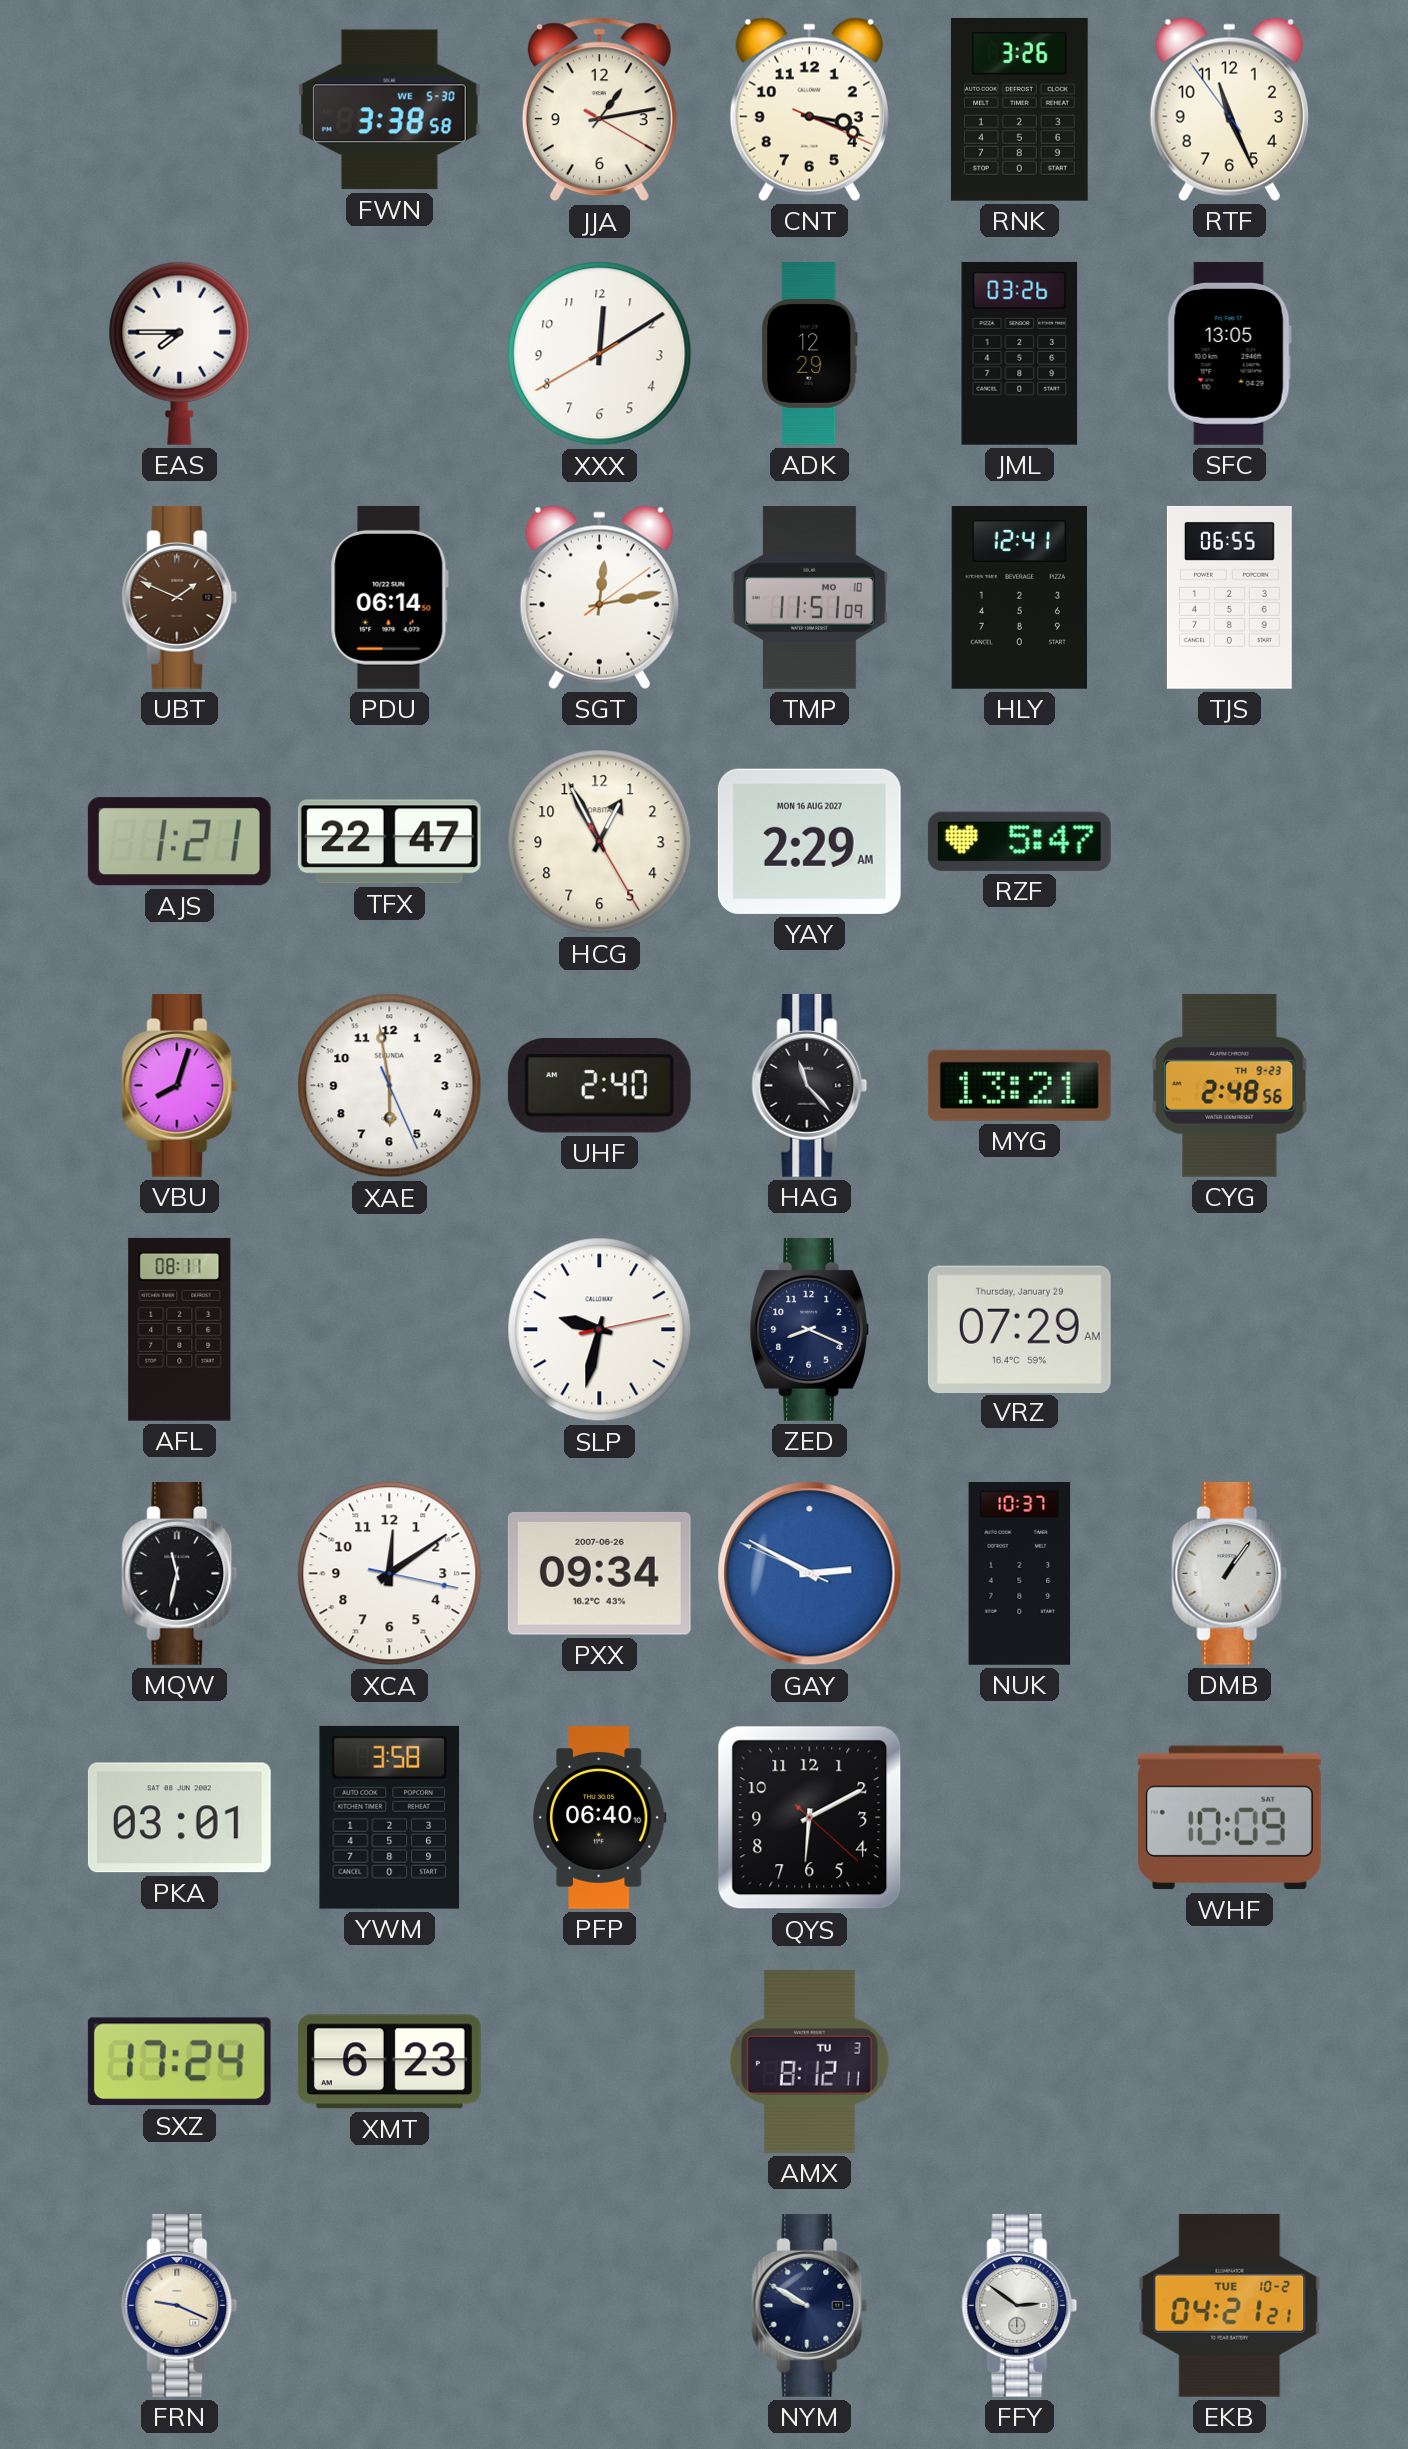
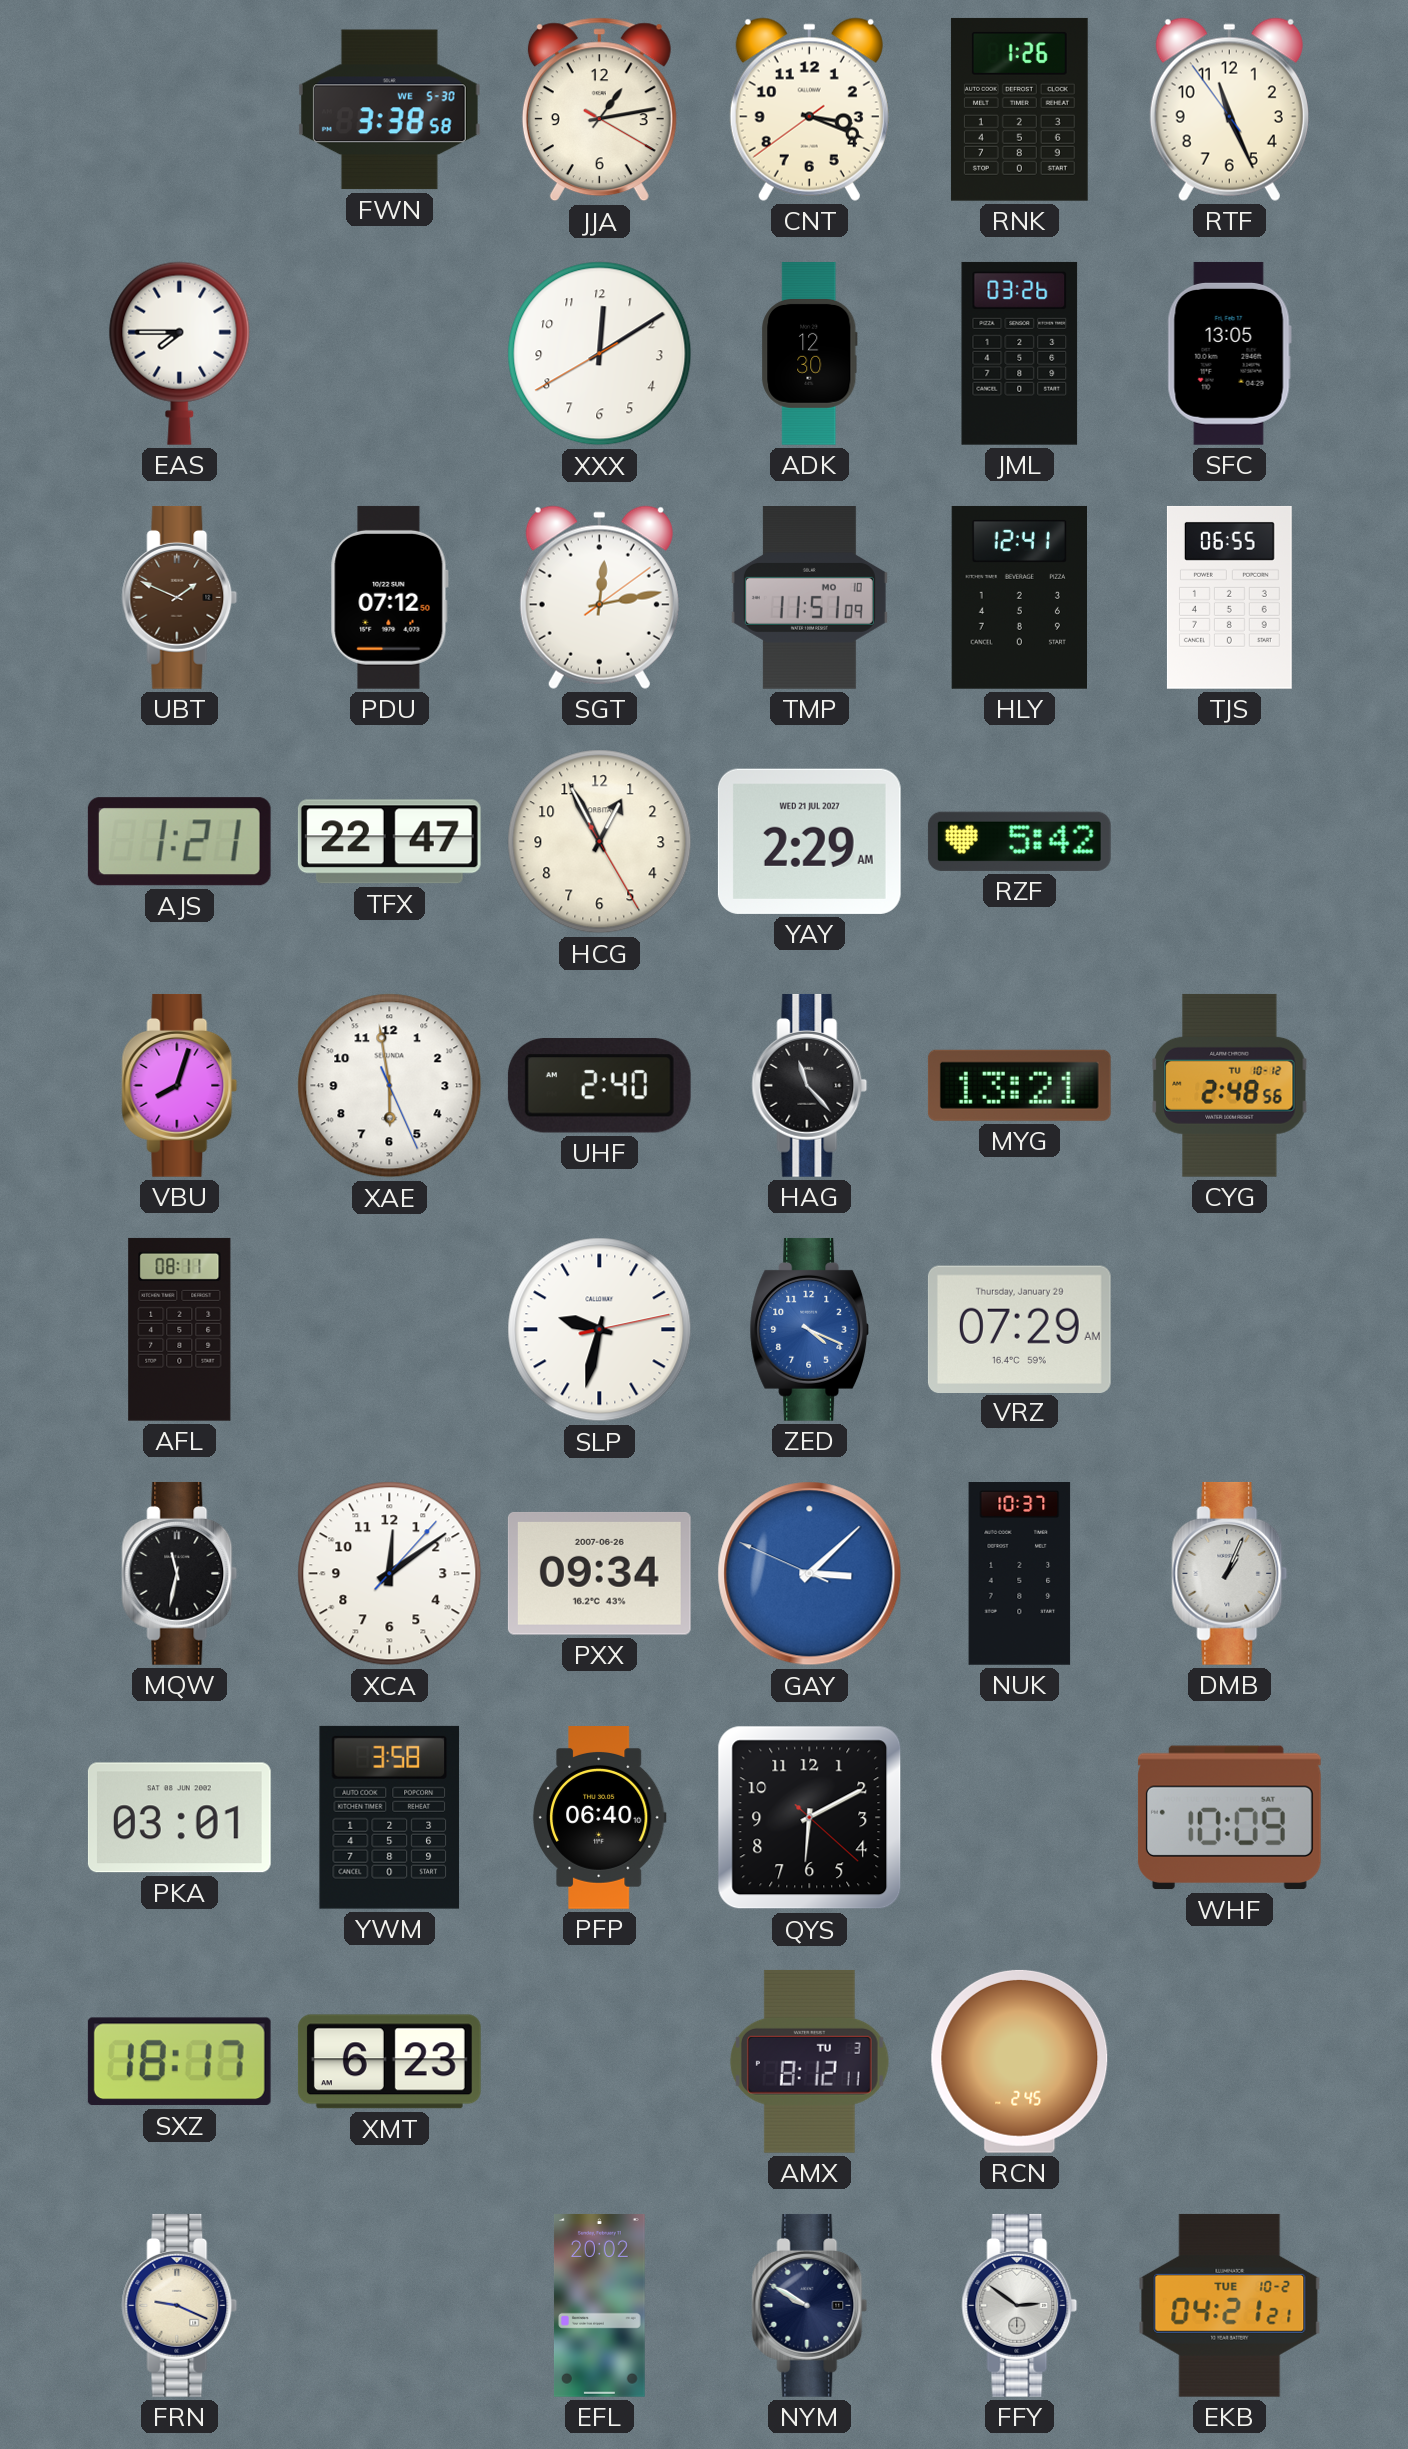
CNT: 3:18:19 -> 3:18:39 (809, 109)
RNK: 3:26 -> 1:26 (1019, 109)
ADK: 12:29 -> 12:30 (810, 354)
PDU: 06:14 -> 07:12 (389, 597)
YAY date: MON 16 AUG 2027 -> WED 21 JUL 2027 (809, 841)
RZF: 5:47 -> 5:42 (1019, 841)
CYG date: TH 9-23 -> TU 10-12 (1230, 1085)
ZED: 8:19 -> 4:19 (809, 1329)
ZED dial: navy -> blue (809, 1329)
XCA: 12:09:17 -> 12:09:07 (390, 1574)
GAY: 2:49 -> 3:07 (810, 1574)
DMB: 1:06 -> 1:04 (1230, 1573)
SXZ: 17:24 -> 18:17 (179, 2062)
RCN: none -> 2:45 (1020, 2061)
EFL: none -> 20:02 (599, 2306)
